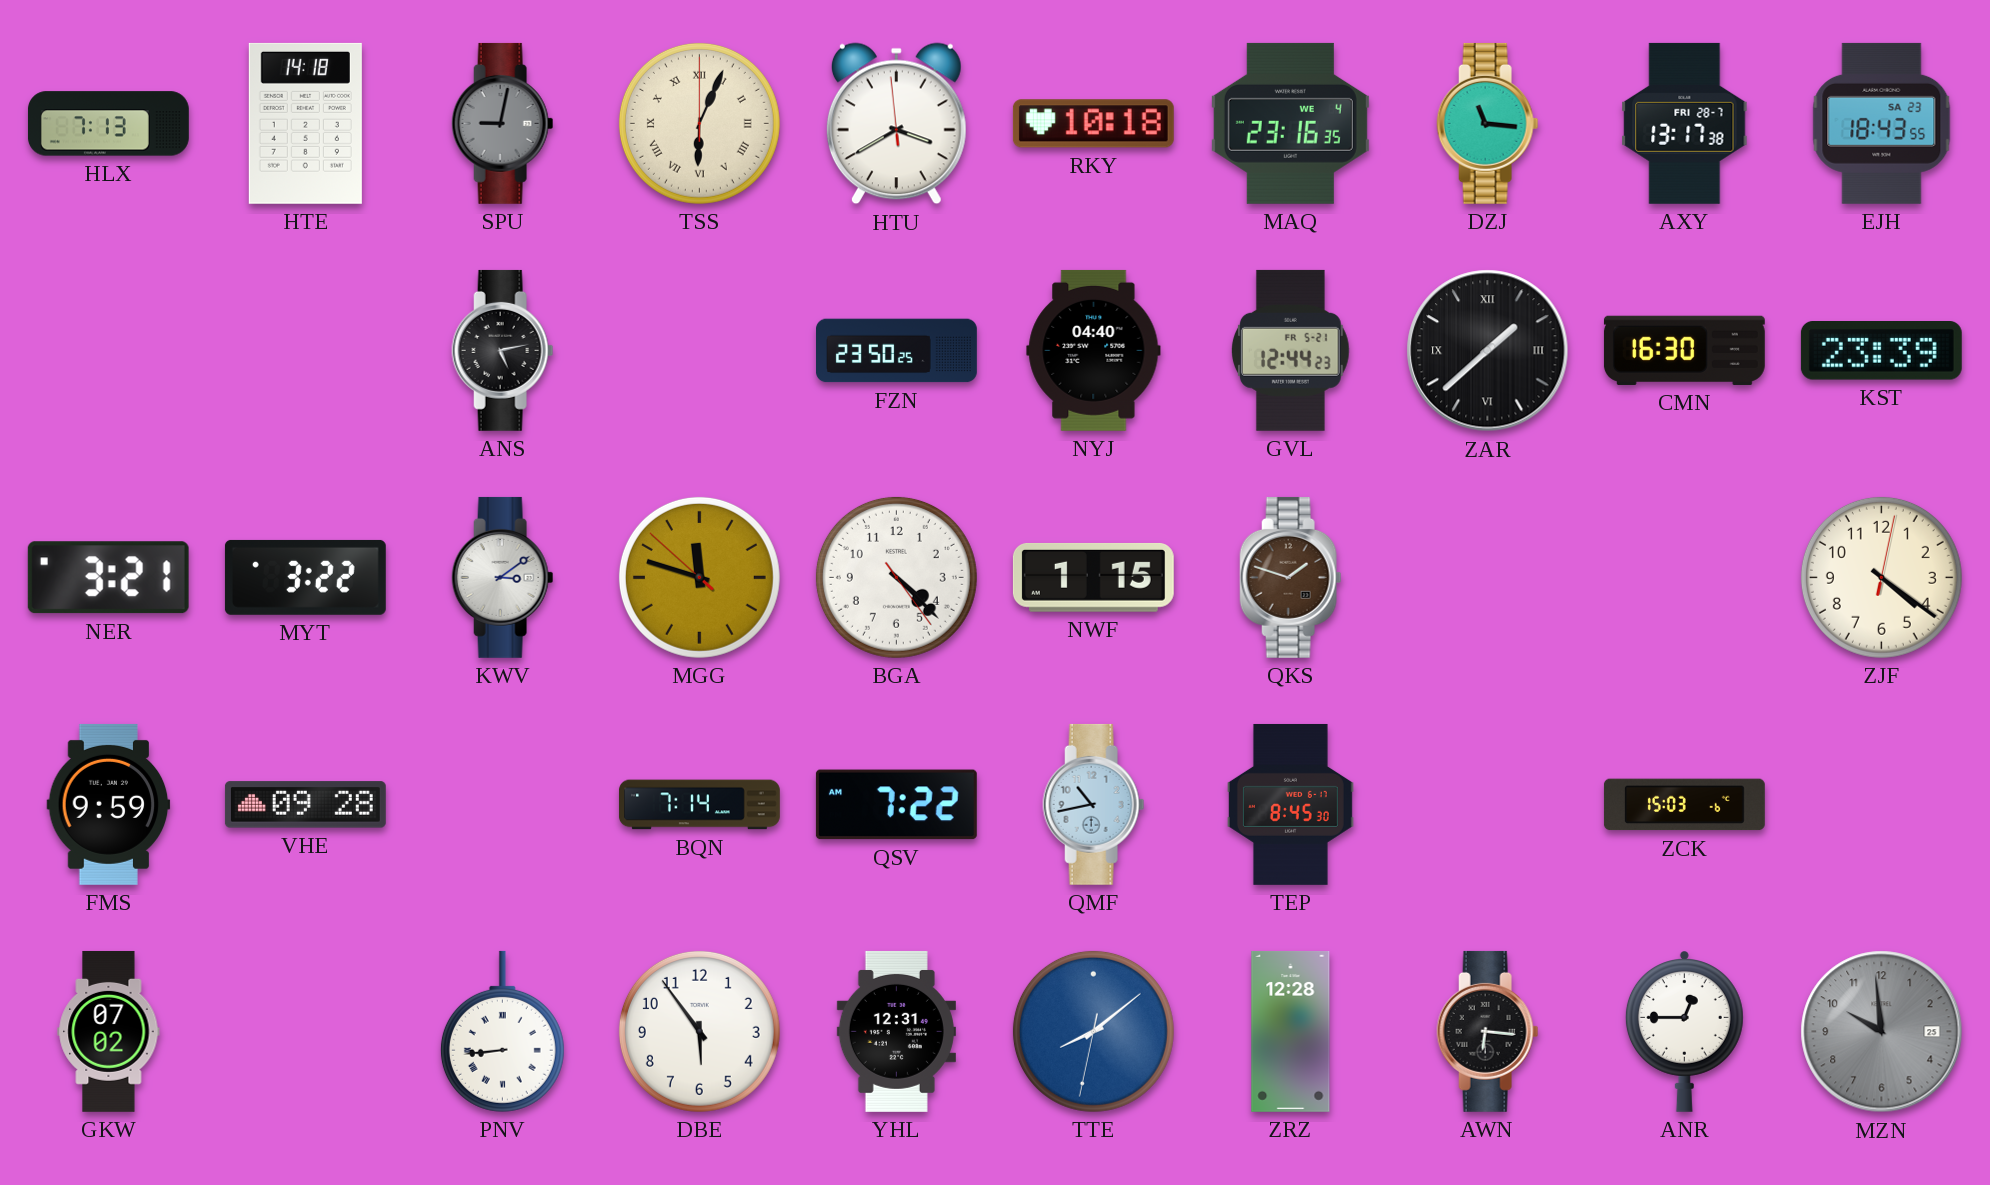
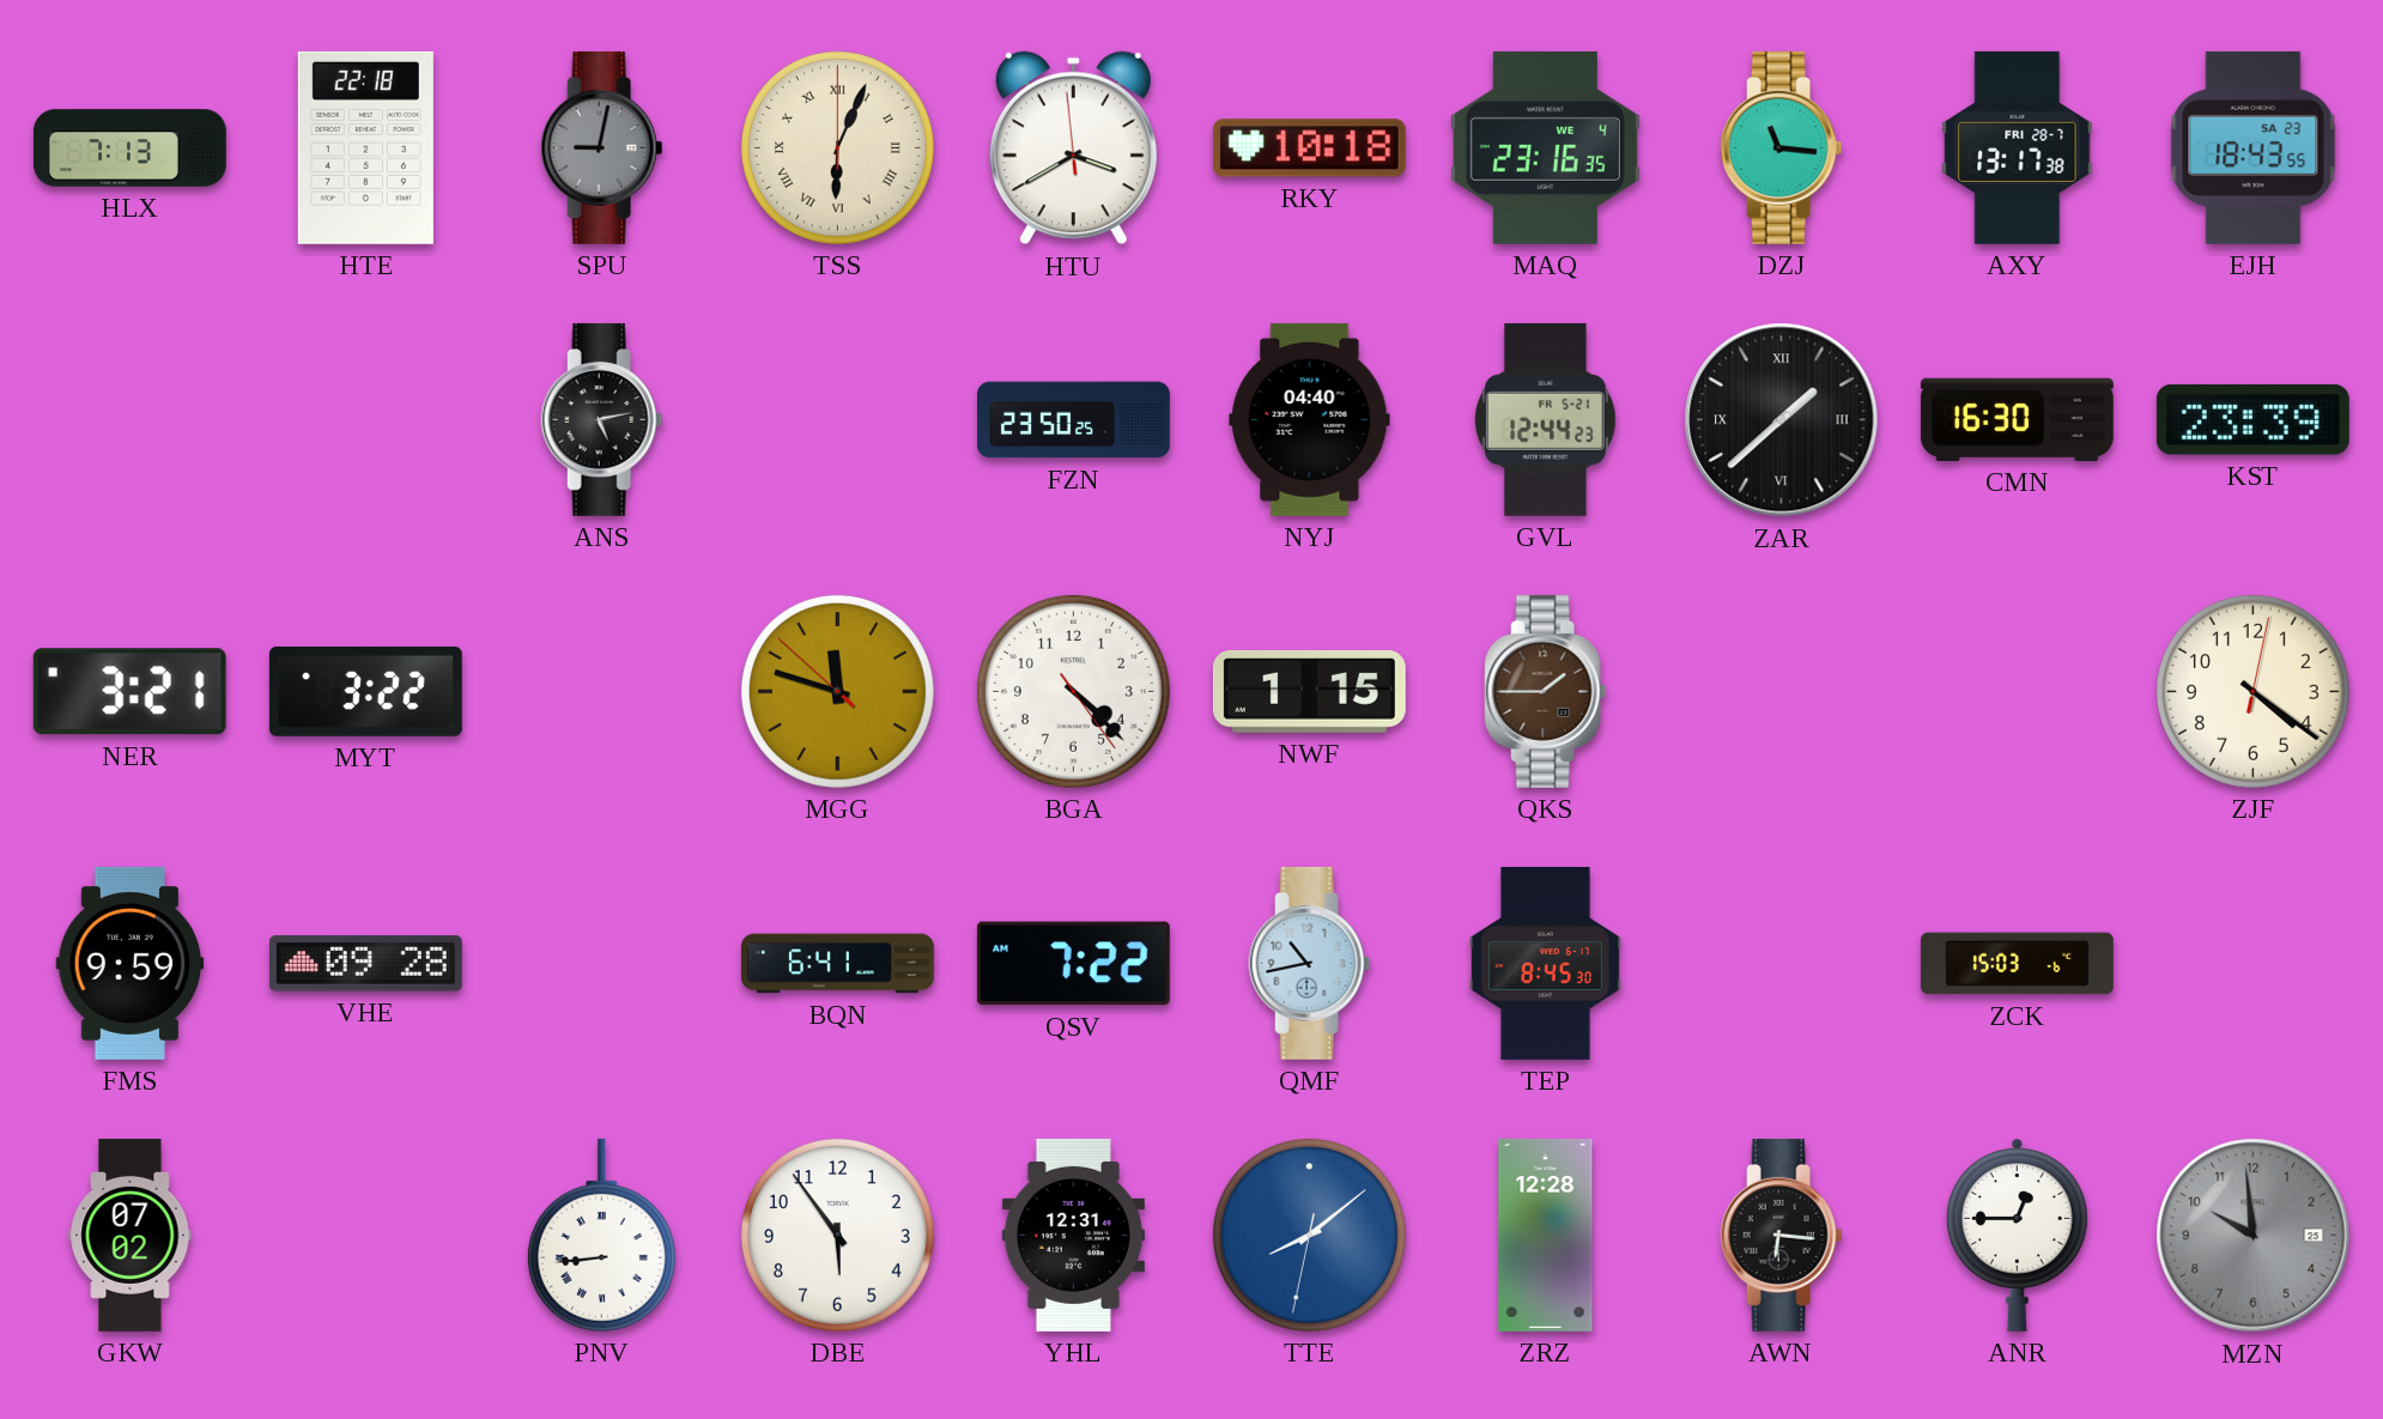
HTE: 14:18 -> 22:18 (365, 147)
KWV: 3:09 -> none (503, 577)
QKS: 1:48 -> 1:45 (1546, 691)
BQN: 7:14 -> 6:41 (837, 964)
